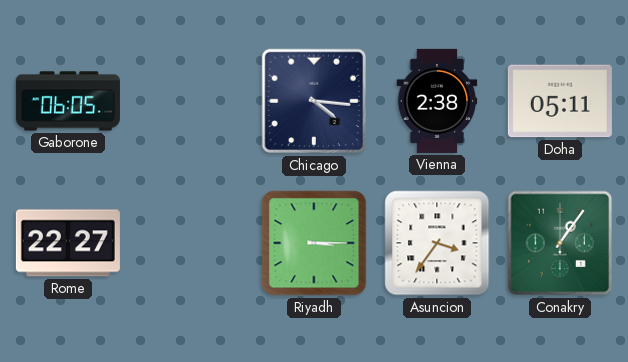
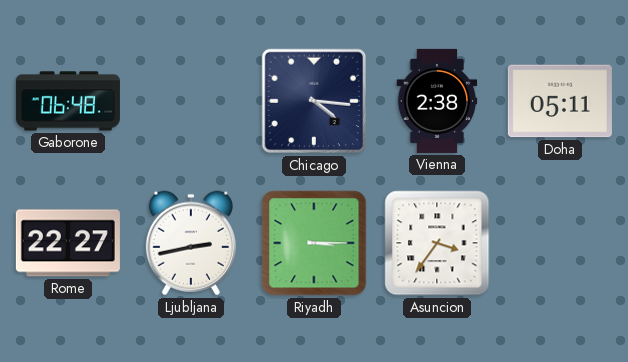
Gaborone: 06:05 -> 06:48 (68, 101)
Ljubljana: none -> 2:43 (191, 243)
Conakry: 1:06 -> none (560, 243)
